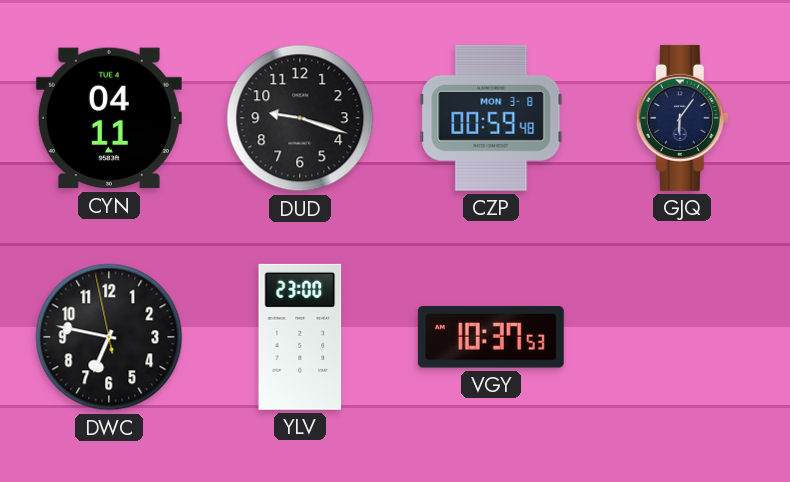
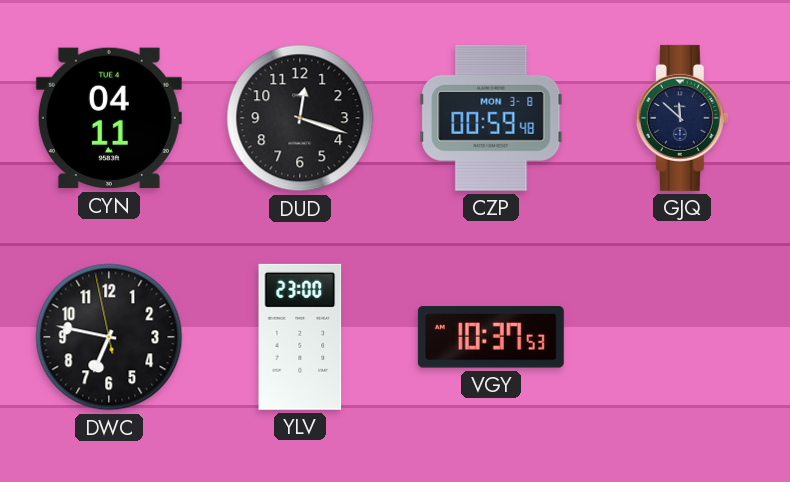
DUD: 9:18 -> 12:18 (300, 118)
GJQ: 6:06 -> 11:52 (682, 118)
